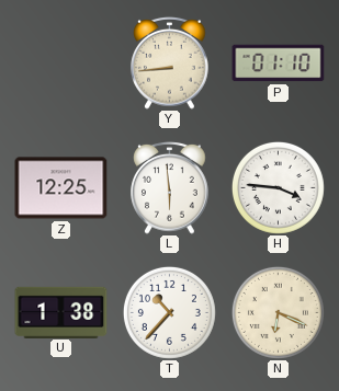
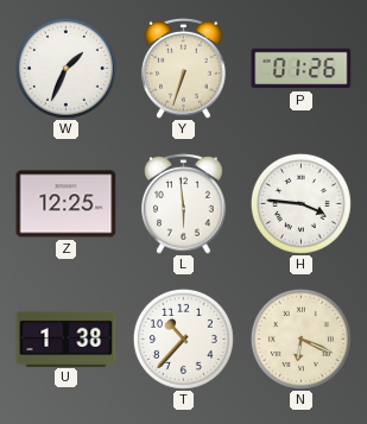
W: none -> 1:34 (65, 68)
Y: 8:44 -> 6:33 (184, 68)
P: 01:10 -> 01:26 (302, 69)
